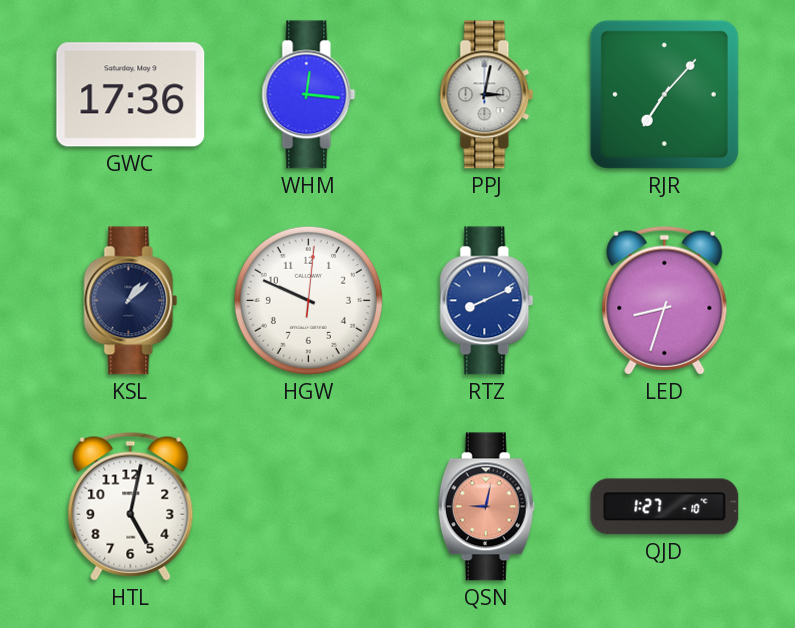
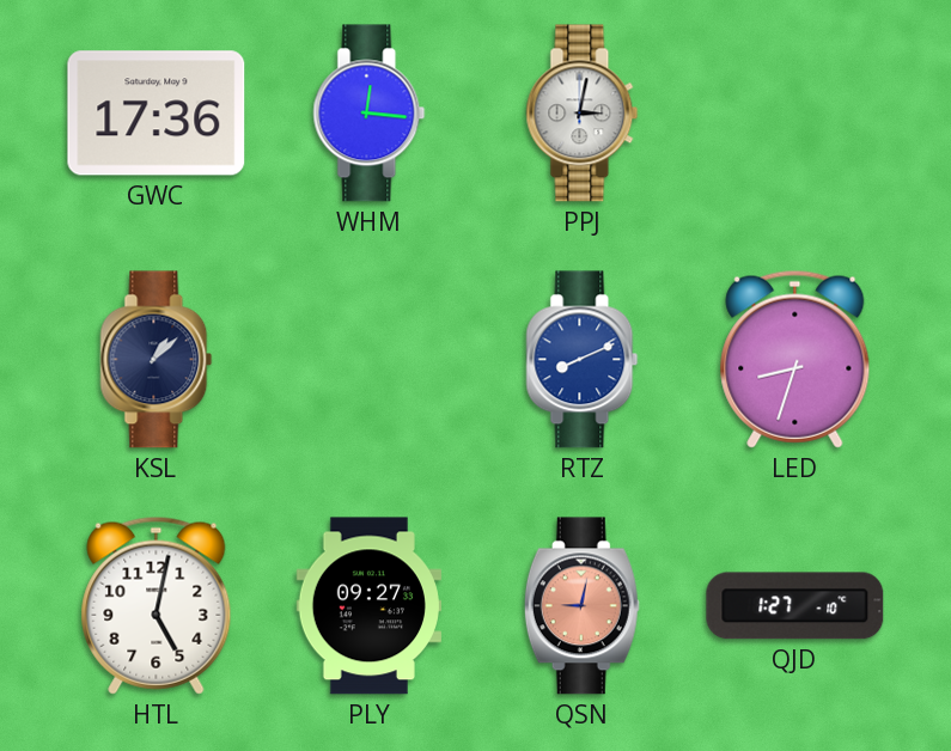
RJR: 7:07 -> none (664, 94)
HGW: 9:49 -> none (308, 300)
PLY: none -> 09:27 (368, 606)
